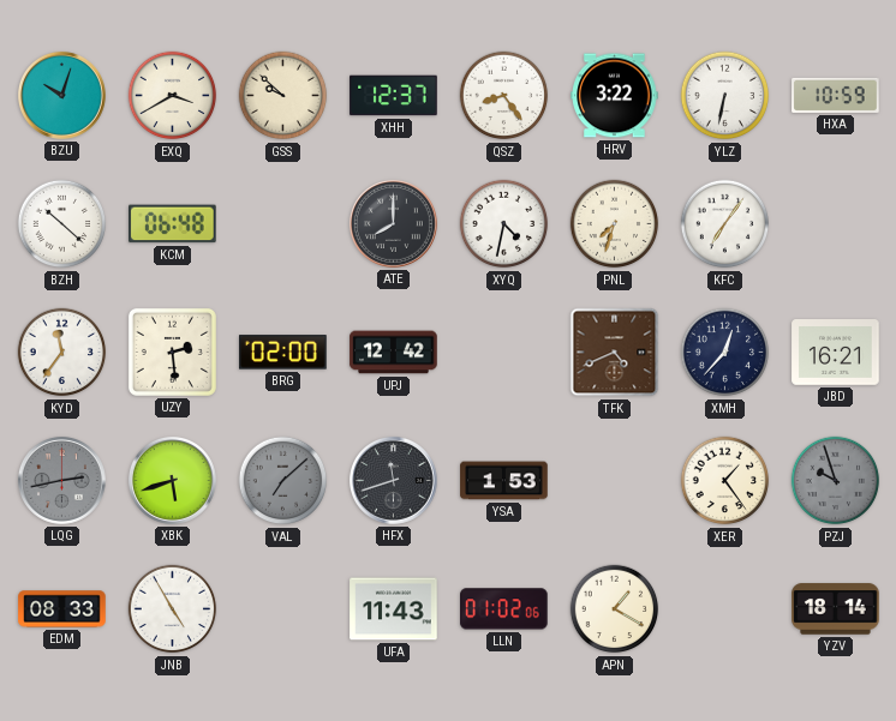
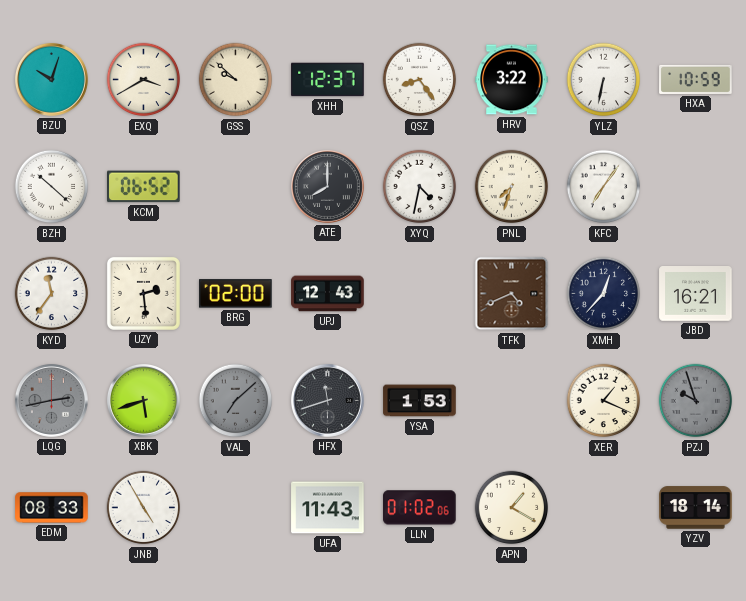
KCM: 06:48 -> 06:52 (144, 187)
UPJ: 12:42 -> 12:43 (328, 294)
XER: 1:24 -> 1:19 (604, 401)
